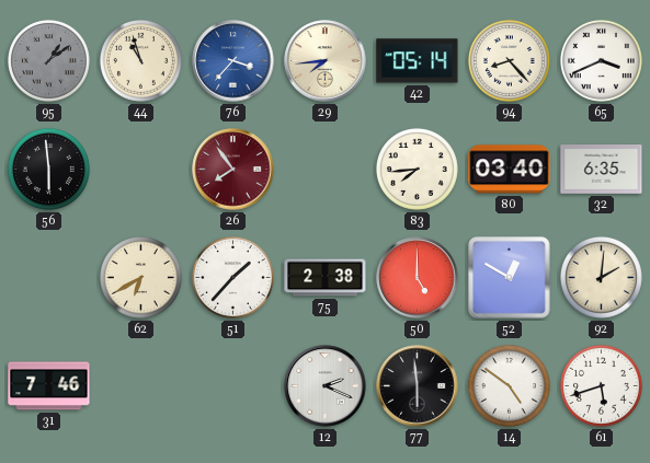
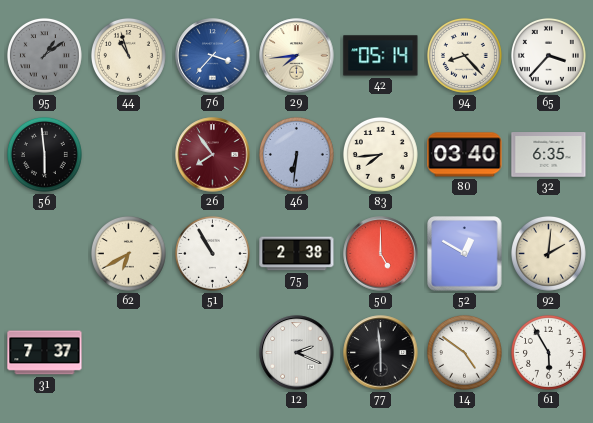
65: 3:41 -> 3:37 (548, 55)
46: none -> 6:31 (296, 154)
51: 1:37 -> 10:55 (212, 253)
31: 7:46 -> 7:37 (45, 353)
61: 5:42 -> 5:55 (548, 352)
